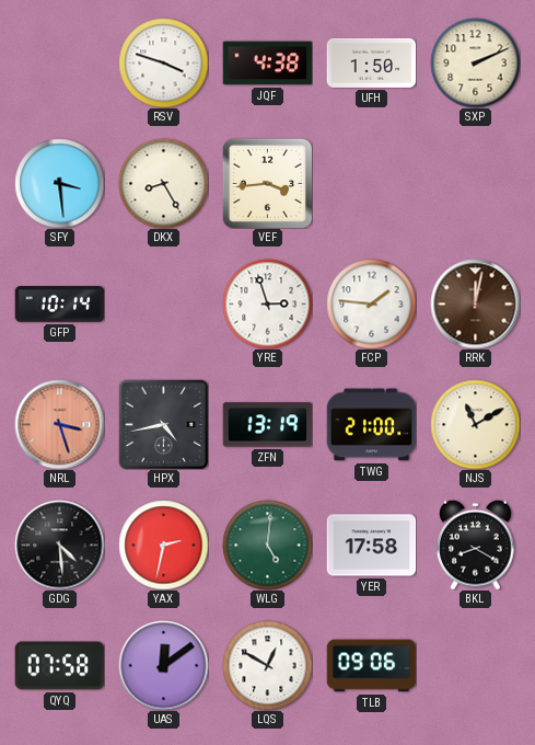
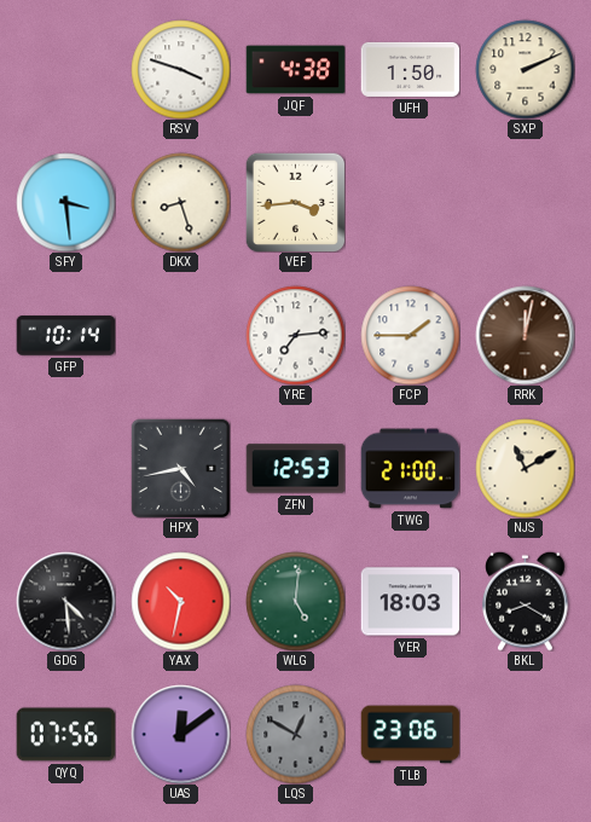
DKX: 8:25 -> 8:27 (180, 202)
YRE: 2:57 -> 7:14 (295, 335)
FCP: 1:46 -> 1:45 (410, 335)
NRL: 3:27 -> none (59, 424)
ZFN: 13:19 -> 12:53 (295, 469)
YAX: 2:32 -> 10:32 (180, 601)
YER: 17:58 -> 18:03 (410, 602)
QYQ: 07:58 -> 07:56 (65, 735)
LQS dial: white -> grey (295, 734)
TLB: 09:06 -> 23:06 (410, 735)
